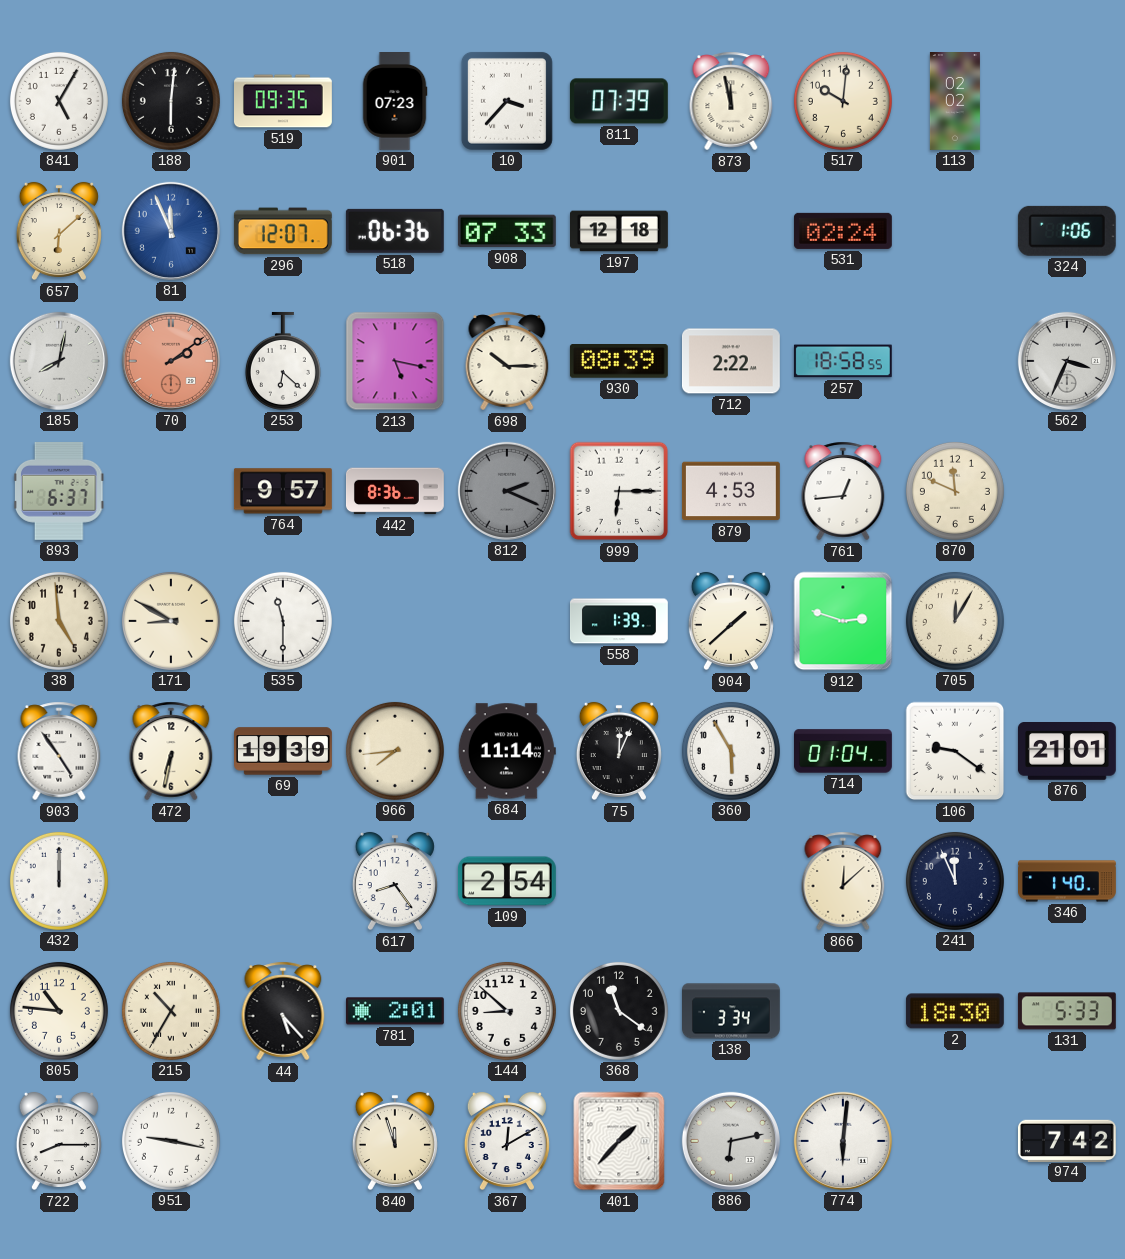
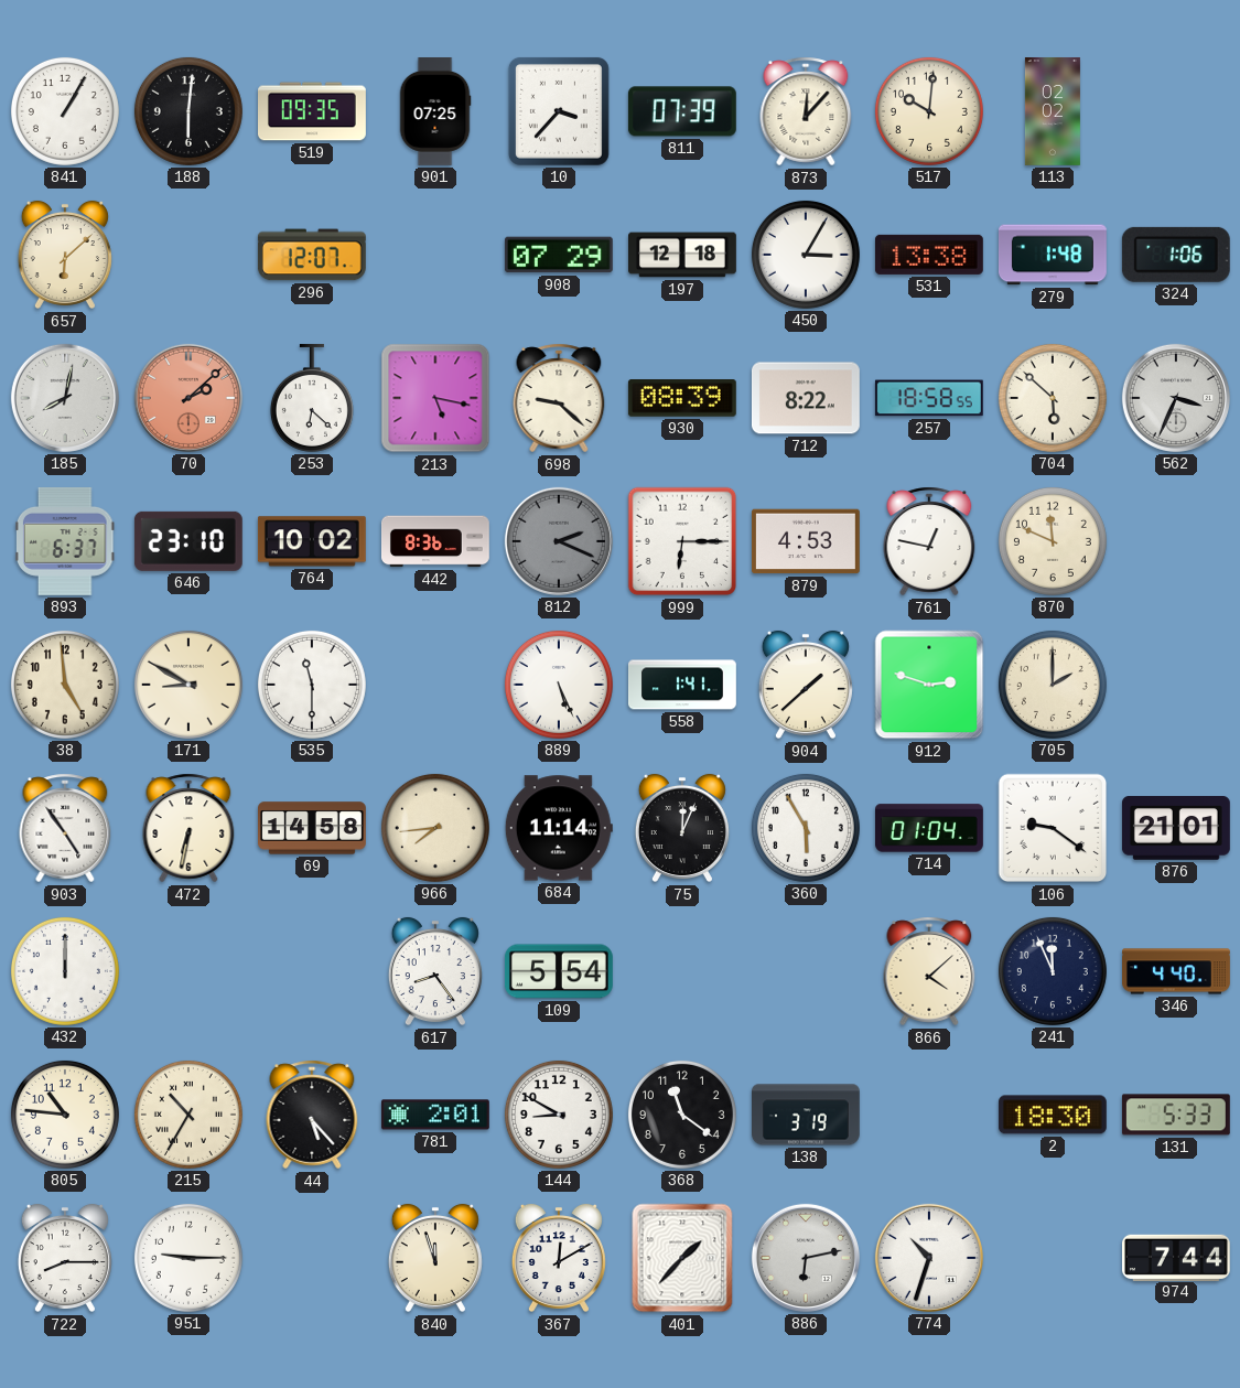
841: 5:05 -> 1:05 (65, 111)
901: 07:23 -> 07:25 (435, 112)
873: 11:58 -> 12:07 (806, 111)
81: 11:56 -> none (171, 231)
518: 06:36 -> none (395, 231)
908: 07:33 -> 07:29 (559, 255)
450: none -> 3:05 (806, 255)
531: 02:24 -> 13:38 (929, 255)
279: none -> 1:48 (1053, 255)
70: 2:09 -> 2:08 (188, 398)
698: 10:15 -> 9:22 (559, 398)
712: 2:22 -> 8:22 (806, 398)
704: none -> 5:52 (1053, 398)
646: none -> 23:10 (188, 541)
764: 9:57 -> 10:02 (312, 541)
761: 12:44 -> 12:47 (929, 541)
889: none -> 5:26 (559, 685)
558: 1:39 -> 1:41 (683, 685)
705: 12:05 -> 2:00 (1053, 685)
69: 19:39 -> 14:58 (313, 828)
109: 2:54 -> 5:54 (559, 971)
866: 12:08 -> 4:08 (929, 971)
346: 1:40 -> 4:40 (1177, 971)
144: 8:52 -> 8:50 (559, 1115)
138: 3:34 -> 3:19 (807, 1115)
951: 9:17 -> 9:15 (188, 1258)
774: 6:01 -> 10:33 (929, 1258)
974: 7:42 -> 7:44 (1176, 1257)
